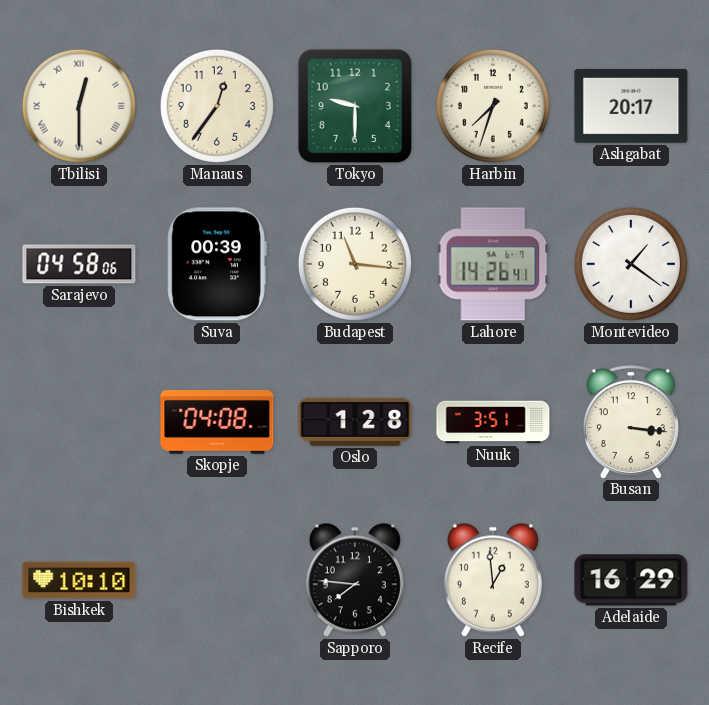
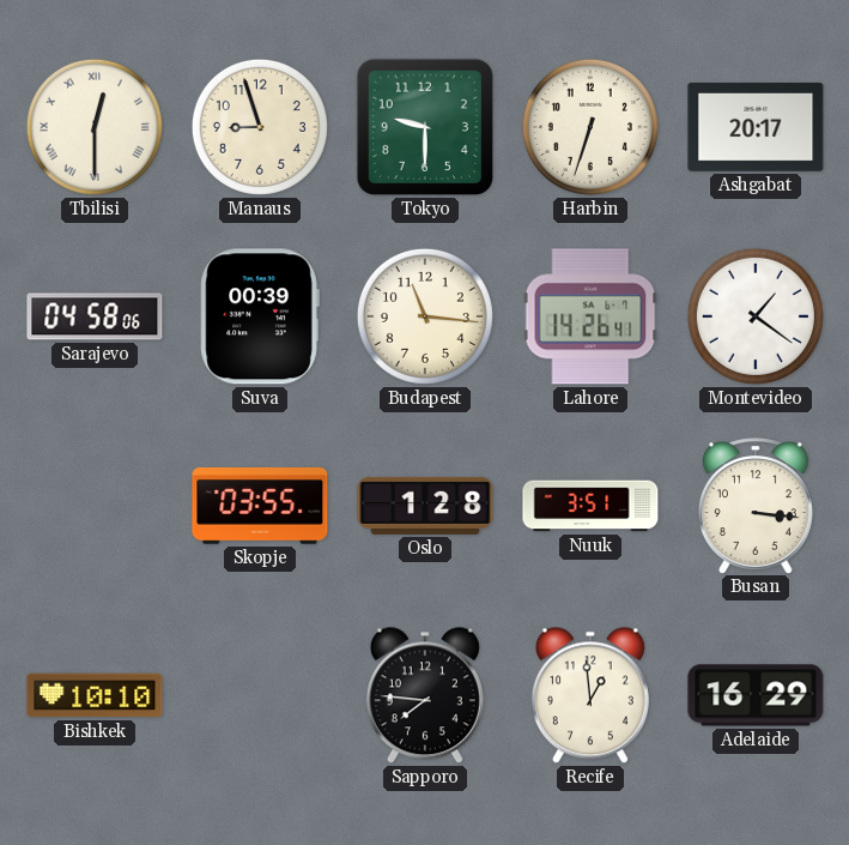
Manaus: 12:36 -> 8:57 (260, 127)
Harbin: 7:33 -> 6:33 (590, 127)
Skopje: 04:08 -> 03:55 (260, 506)
